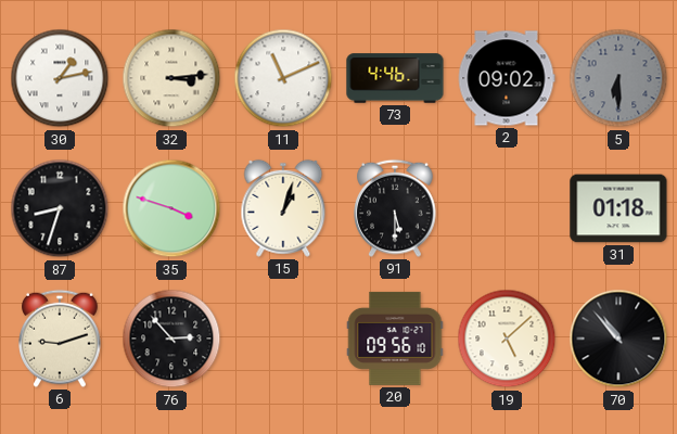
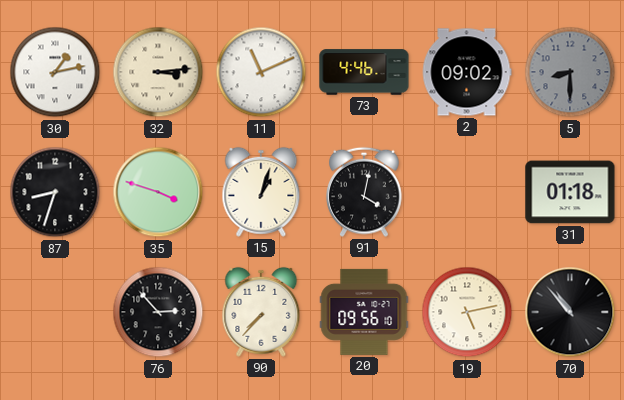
5: 6:30 -> 8:30 (570, 72)
91: 5:30 -> 4:02 (365, 192)
6: 9:12 -> none (61, 339)
90: none -> 7:37 (261, 312)
19: 5:08 -> 5:13 (467, 312)
